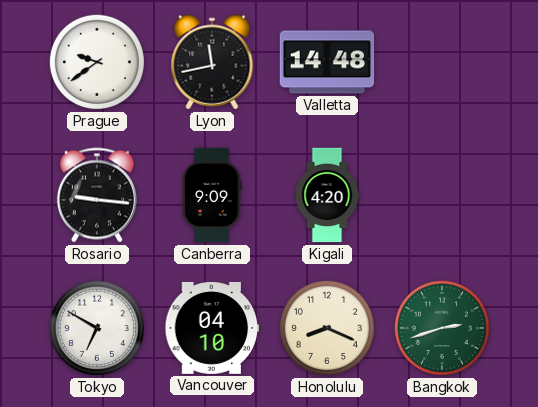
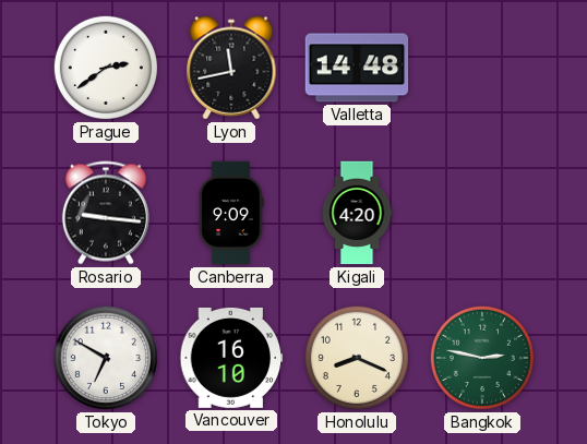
Prague: 9:39 -> 2:39 (106, 68)
Vancouver: 04:10 -> 16:10 (231, 358)
Bangkok: 2:42 -> 2:47 (482, 358)
